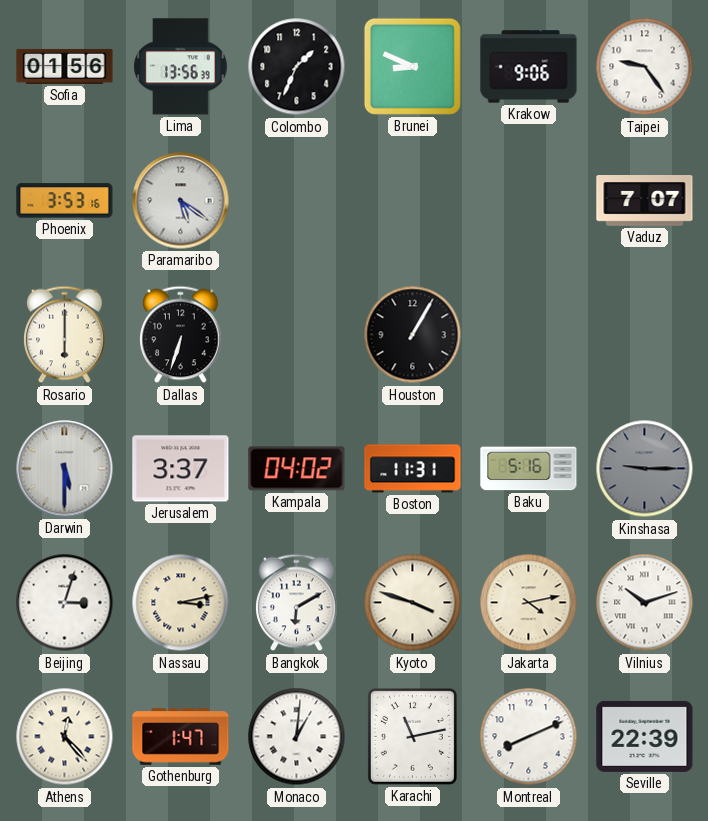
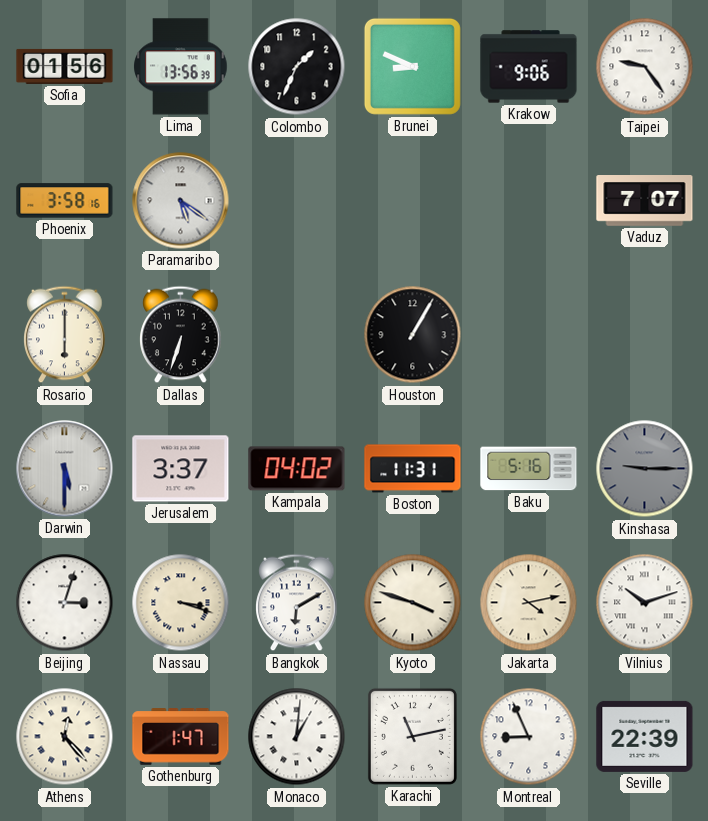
Phoenix: 3:53 -> 3:58 (65, 201)
Nassau: 3:13 -> 3:18 (181, 603)
Montreal: 8:11 -> 8:56 (529, 737)
